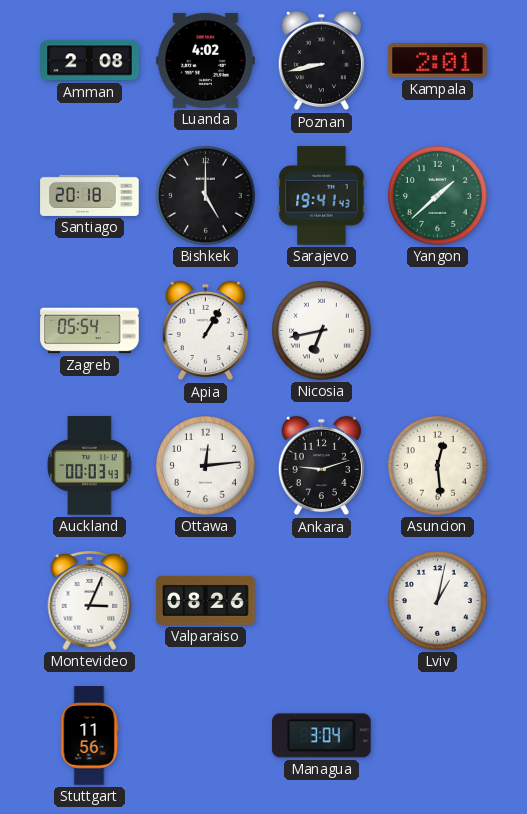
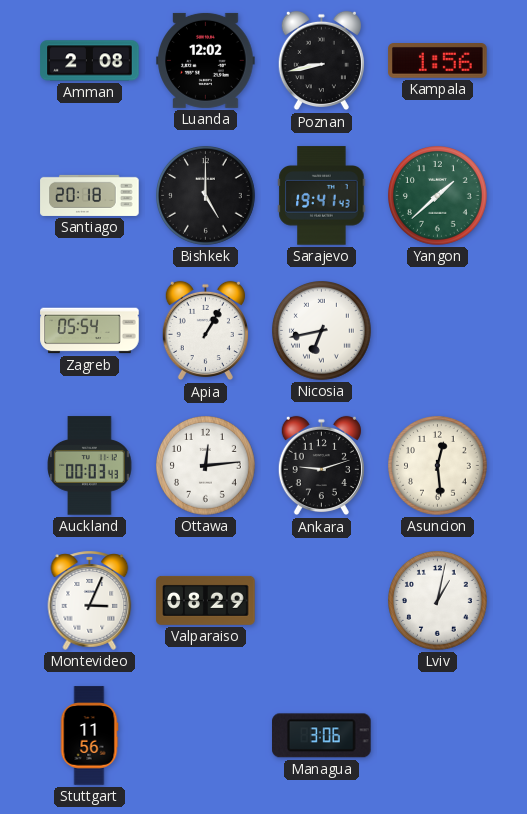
Luanda: 4:02 -> 12:02 (206, 60)
Kampala: 2:01 -> 1:56 (438, 61)
Valparaiso: 08:26 -> 08:29 (206, 600)
Managua: 3:04 -> 3:06 (322, 736)
